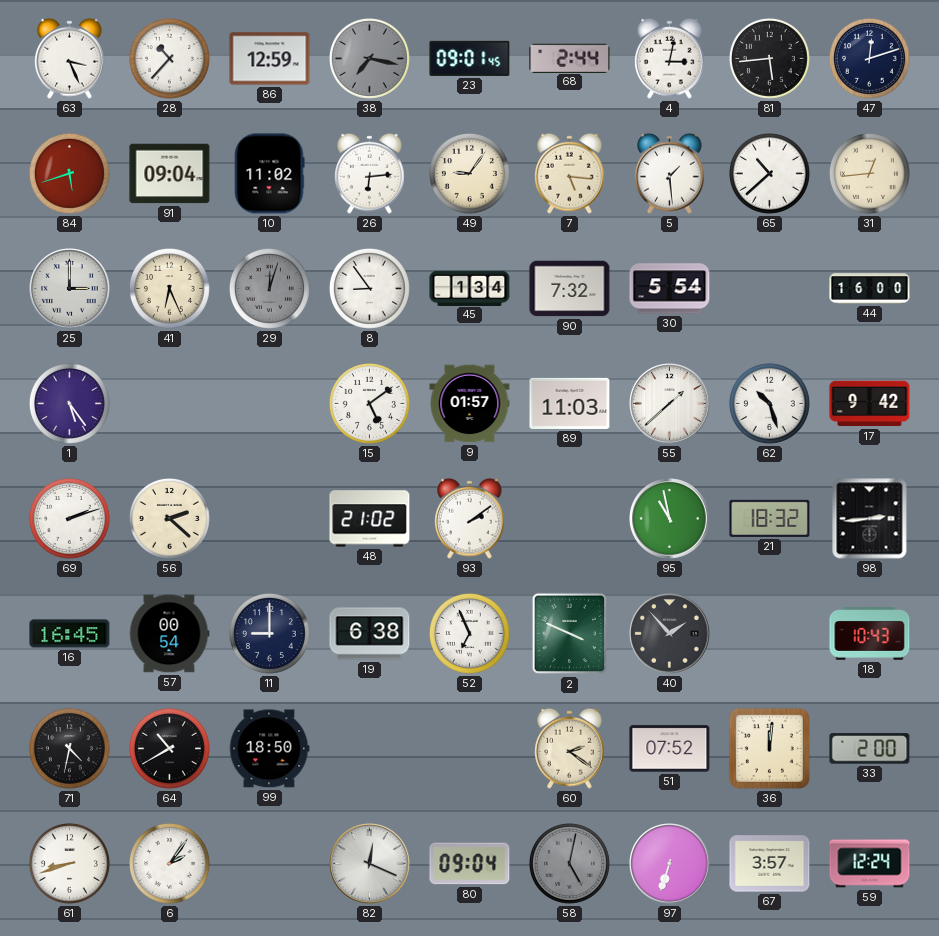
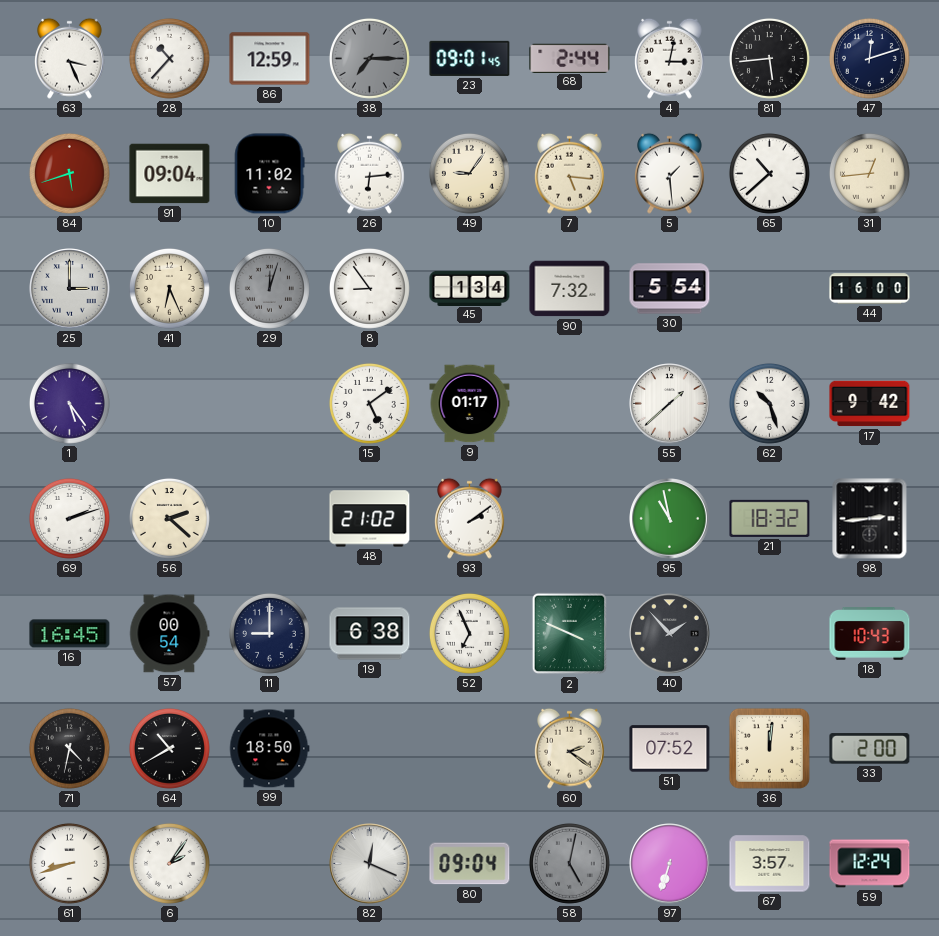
38: 7:17 -> 7:15 (369, 58)
9: 01:57 -> 01:17 (470, 404)
89: 11:03 -> none (570, 403)
